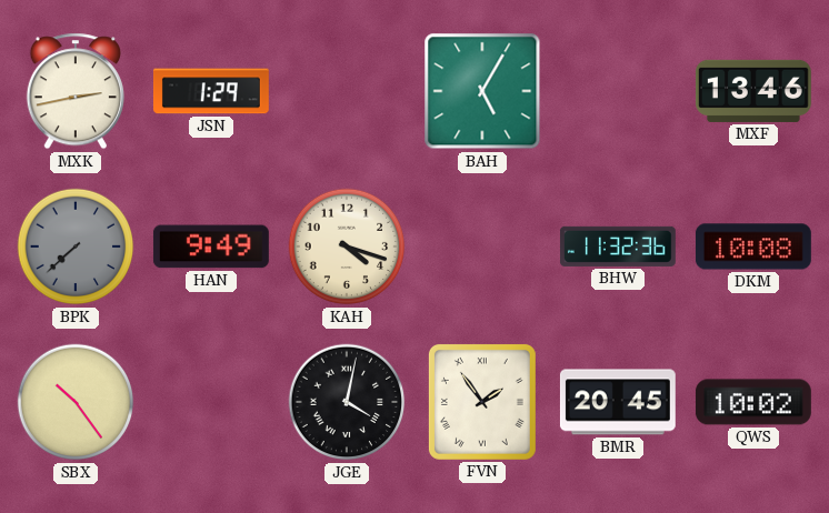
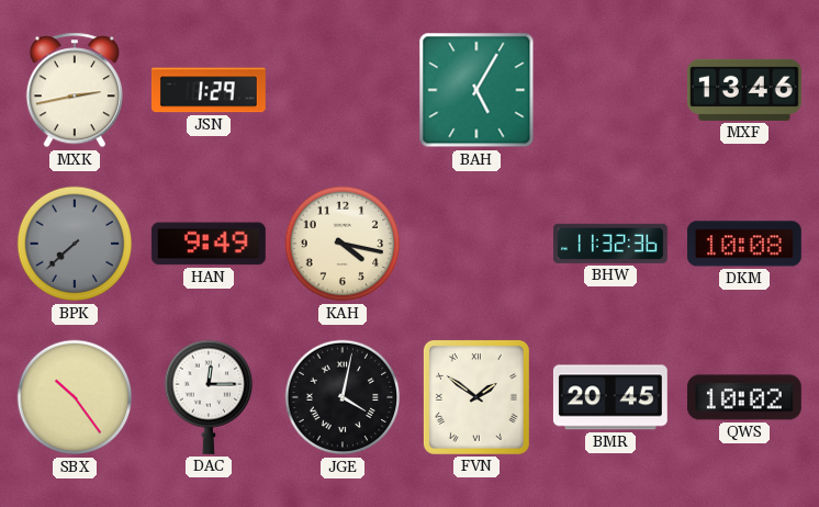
KAH: 4:18 -> 4:17 (343, 244)
DAC: none -> 12:15 (207, 397)
FVN: 1:54 -> 1:51 (476, 397)
